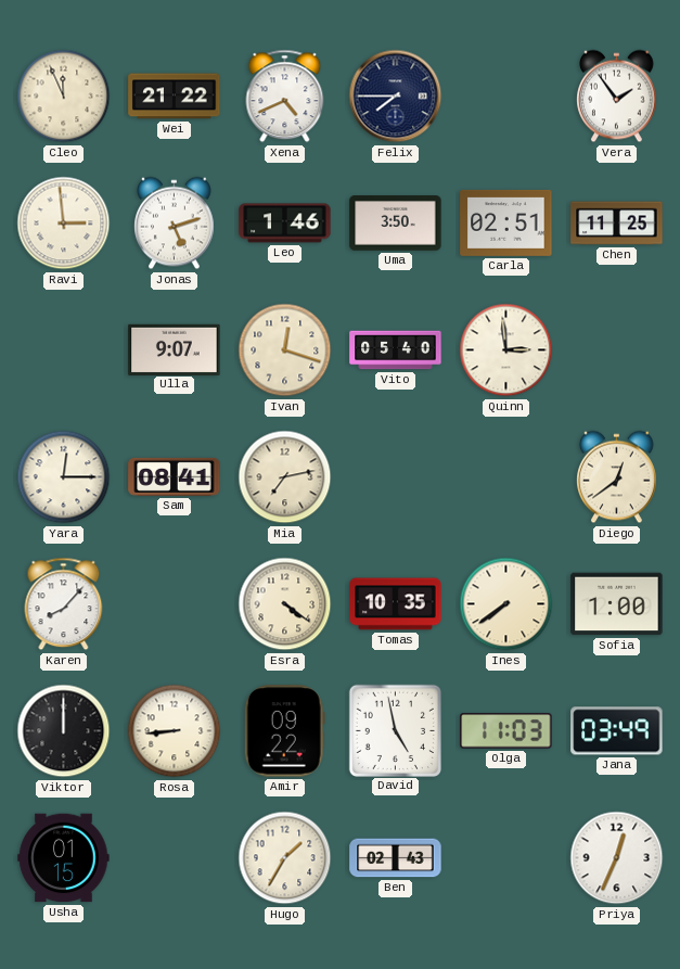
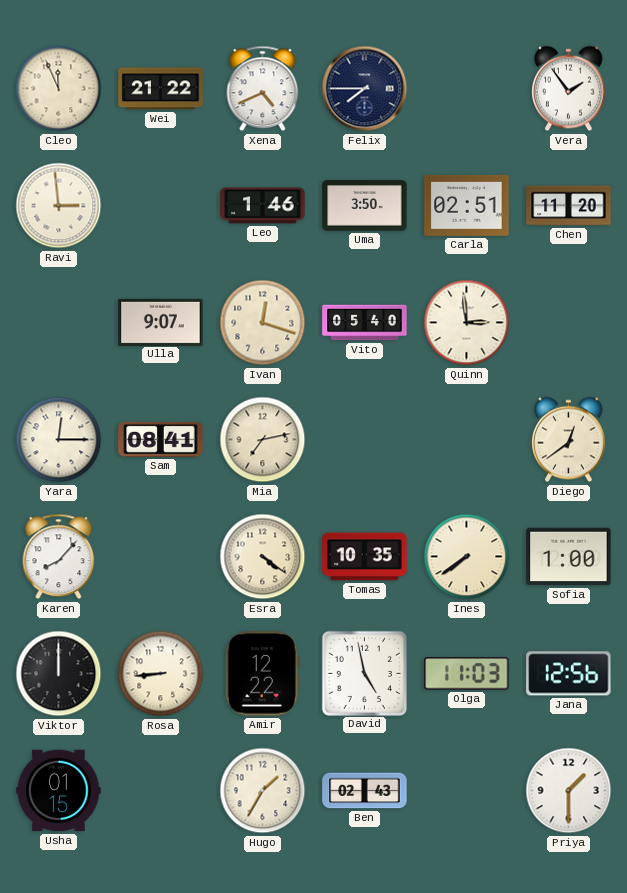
Jonas: 5:12 -> none (175, 224)
Chen: 11:25 -> 11:20 (569, 206)
Amir: 09:22 -> 12:22 (262, 674)
Jana: 03:49 -> 12:56 (569, 674)
Priya: 12:34 -> 1:30 (569, 791)
